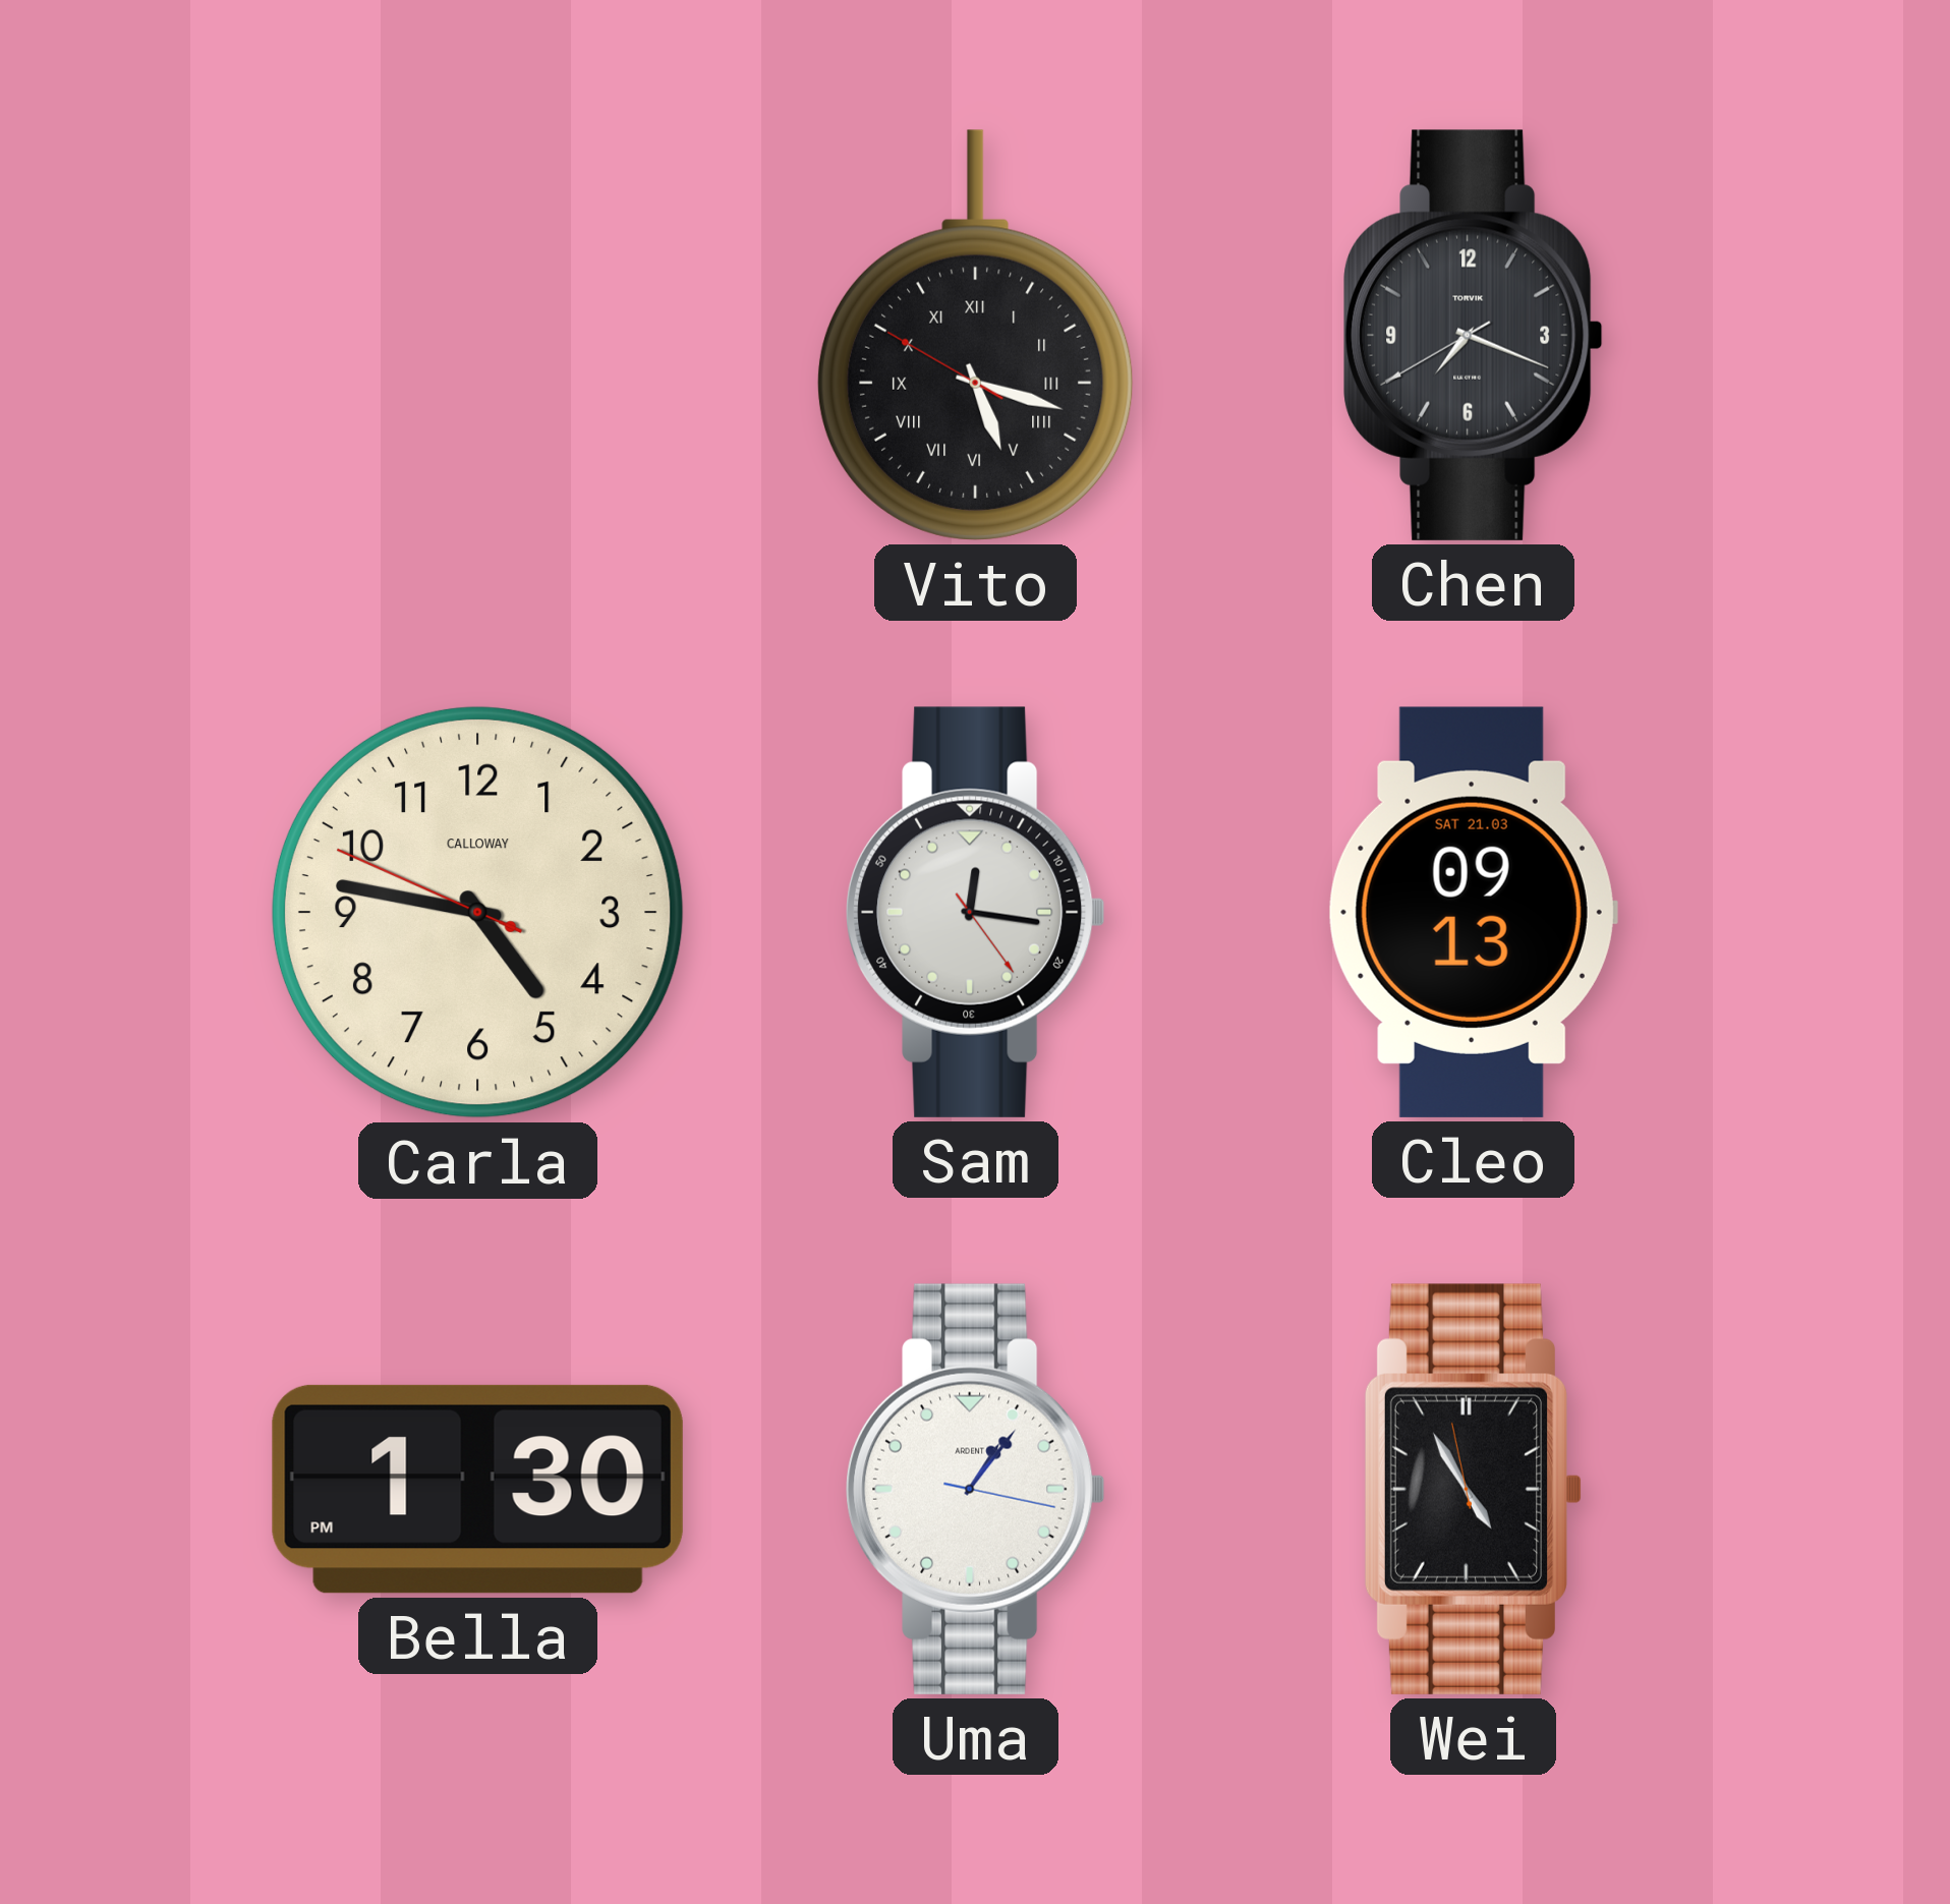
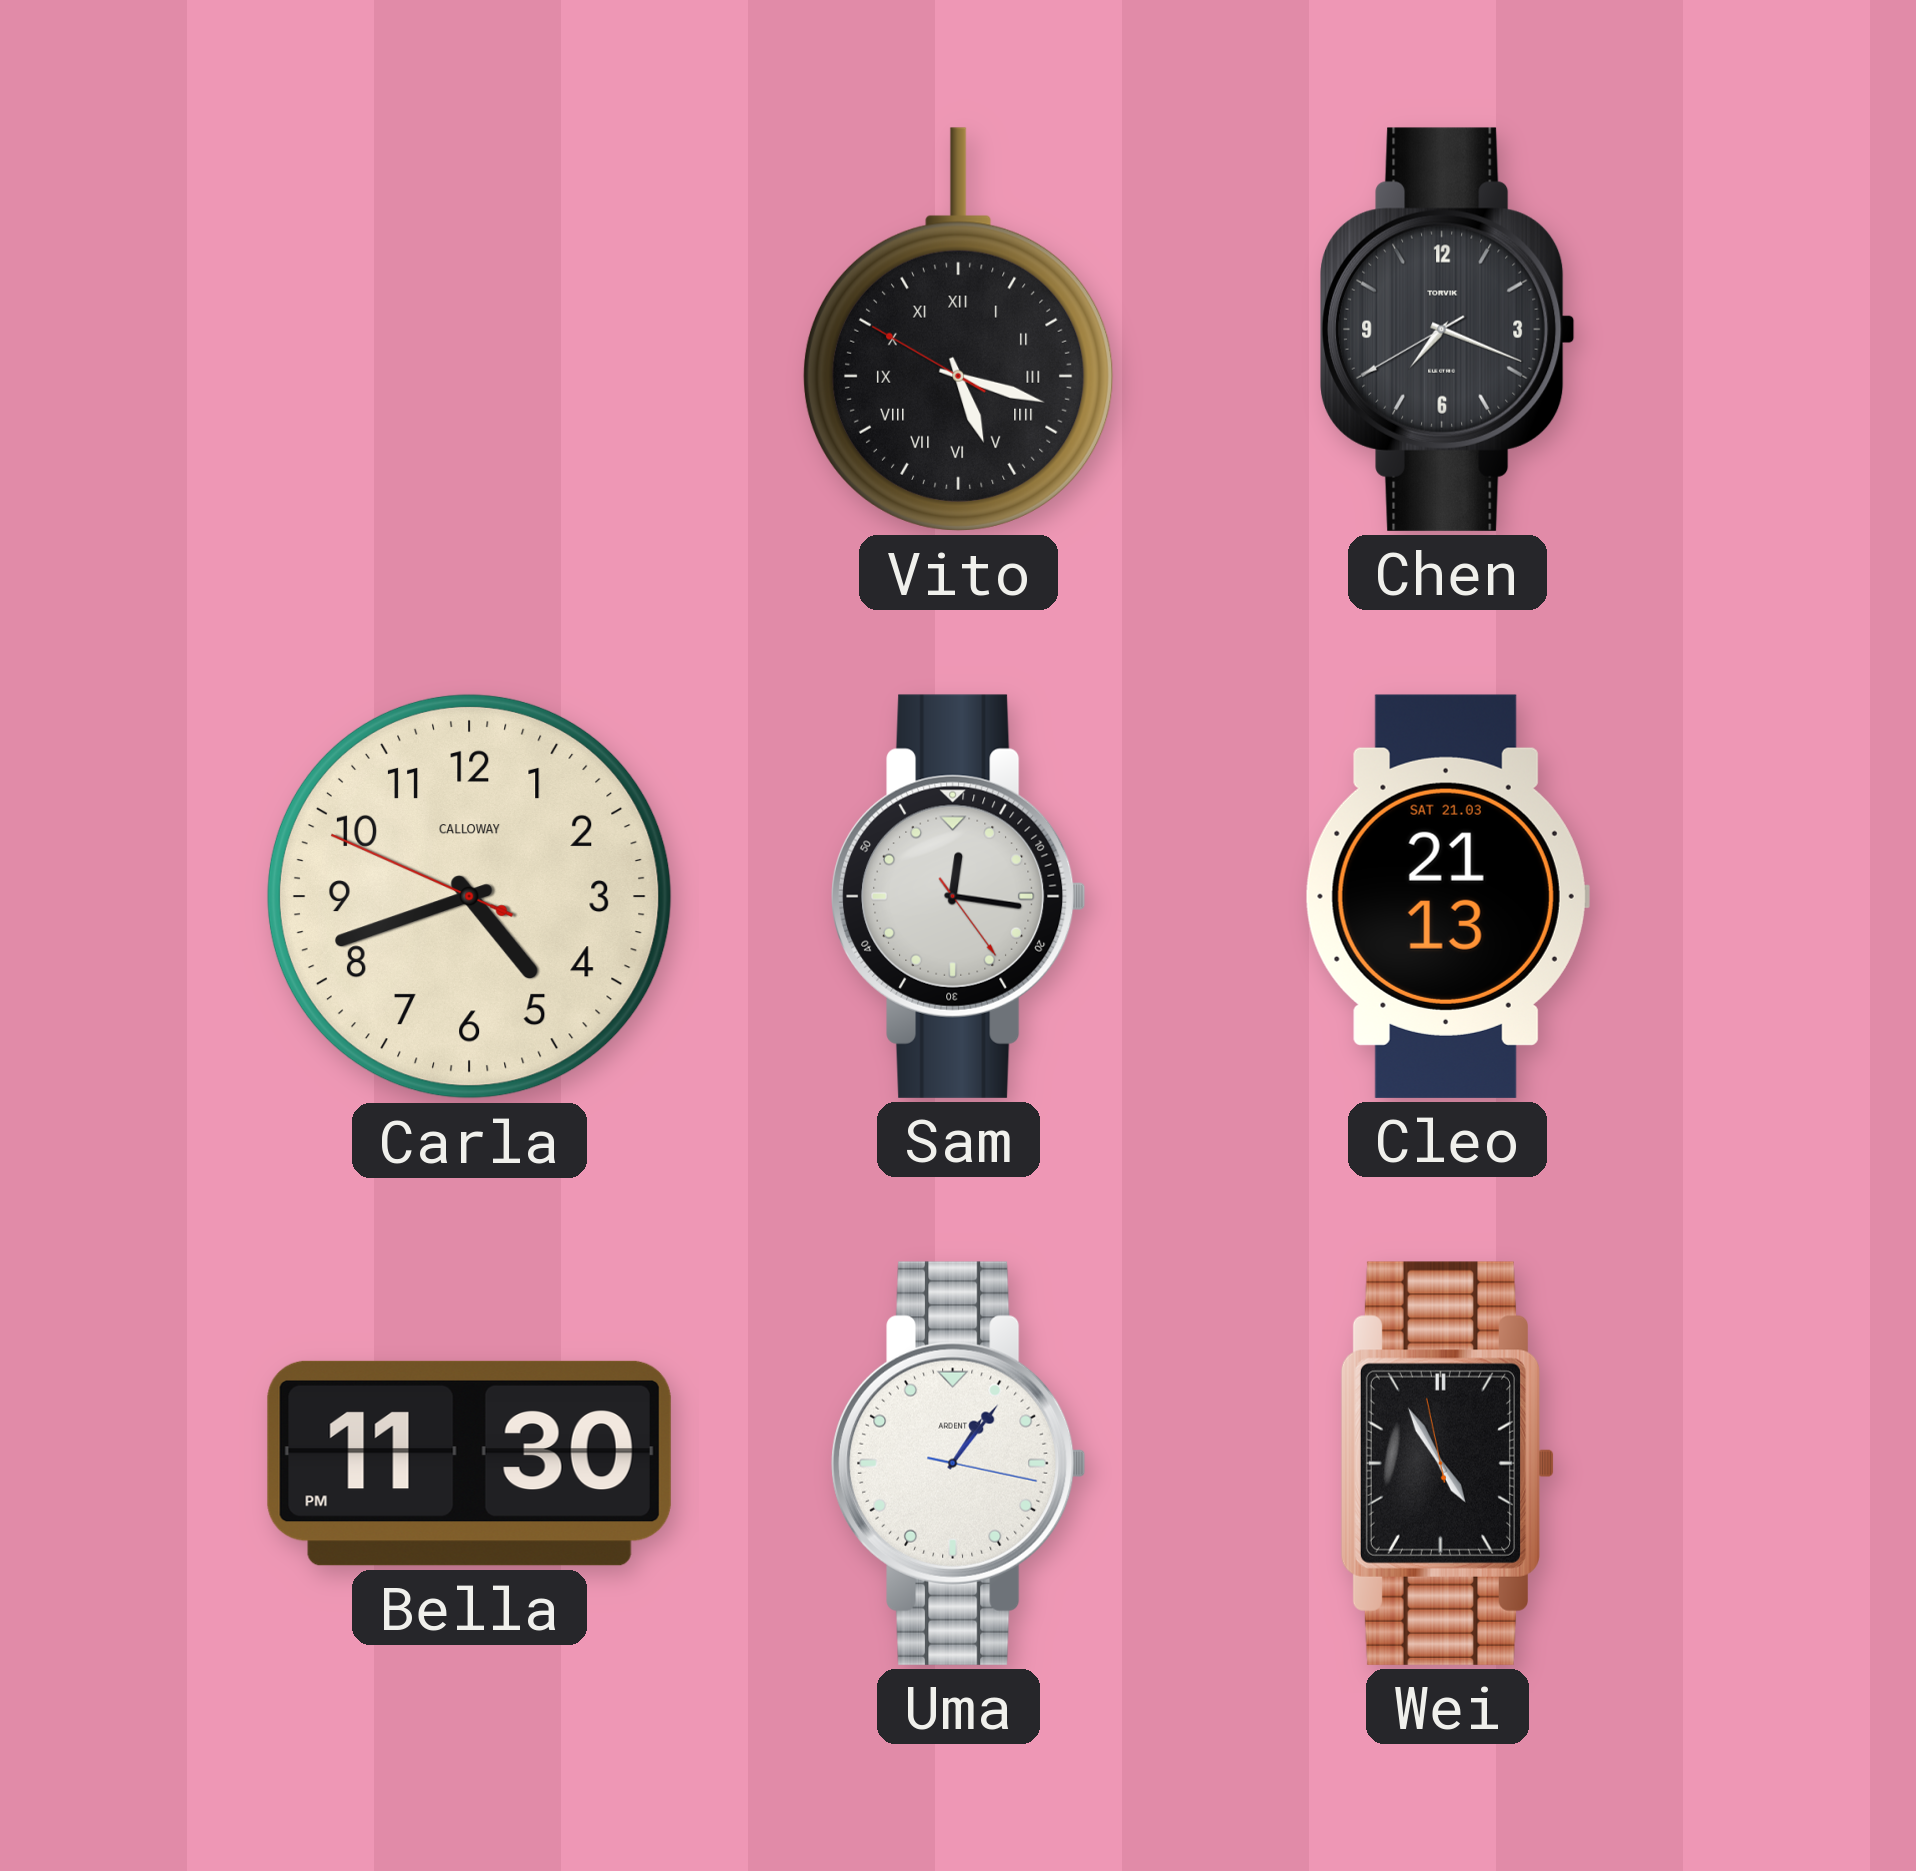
Carla: 4:46 -> 4:41 (469, 896)
Cleo: 09:13 -> 21:13 (1447, 896)
Bella: 1:30 -> 11:30 (469, 1463)
